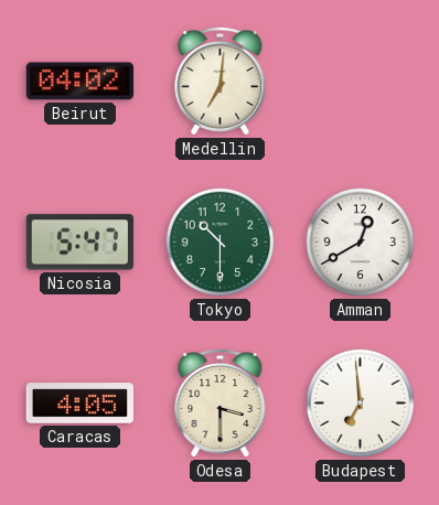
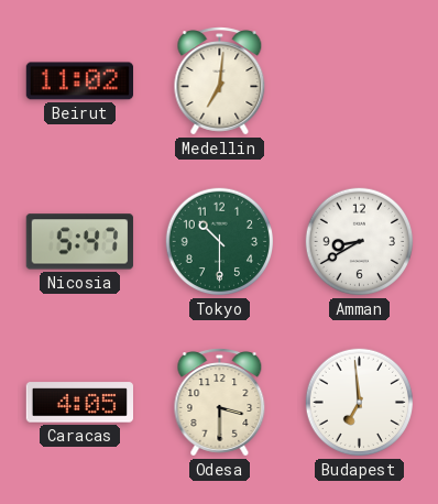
Beirut: 04:02 -> 11:02 (79, 81)
Amman: 12:40 -> 8:40 (360, 242)
